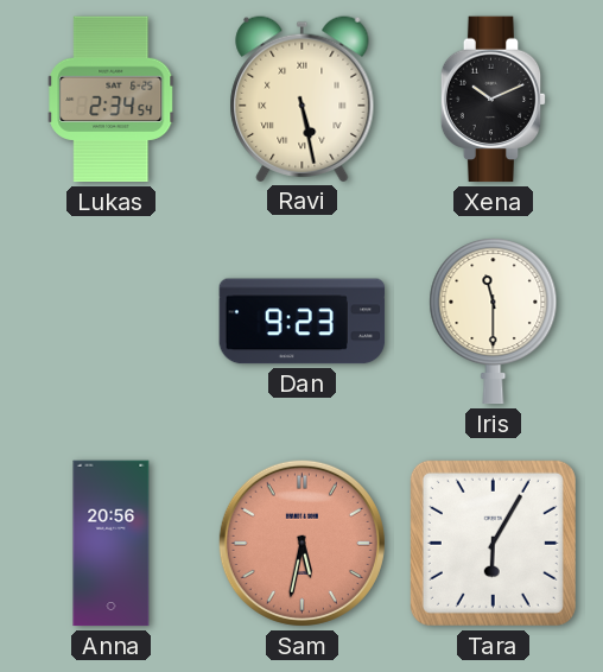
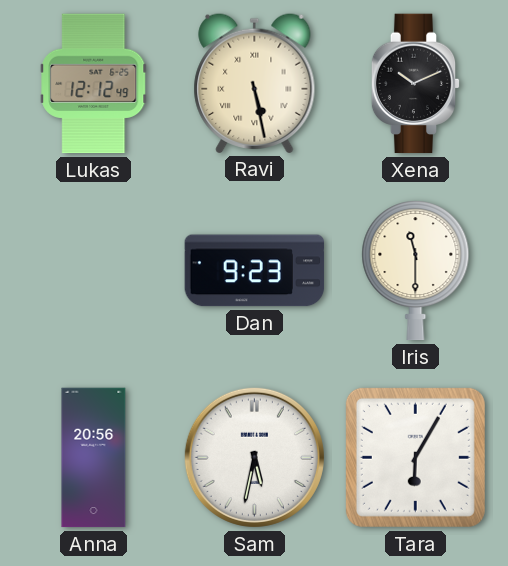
Lukas: 2:34 -> 12:12 (94, 84)
Sam dial: salmon -> white (254, 457)
